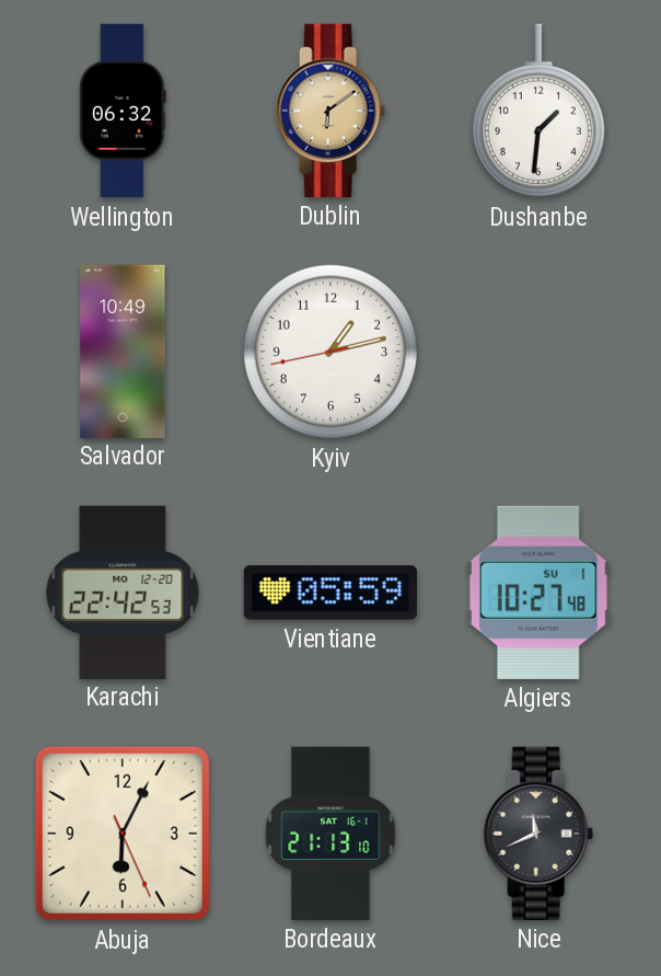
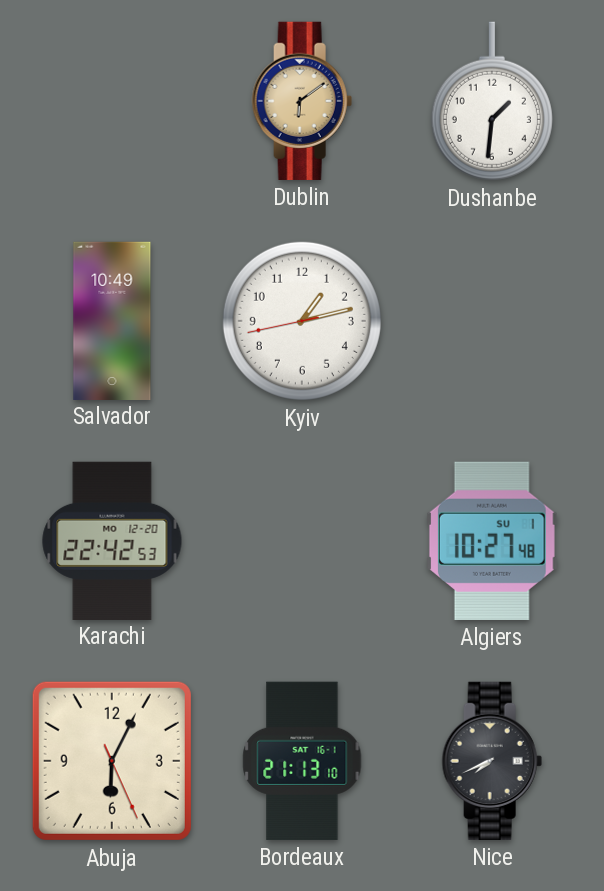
Wellington: 06:32 -> none (124, 111)
Vientiane: 05:59 -> none (330, 593)
Nice: 11:41 -> 7:41 (492, 761)
